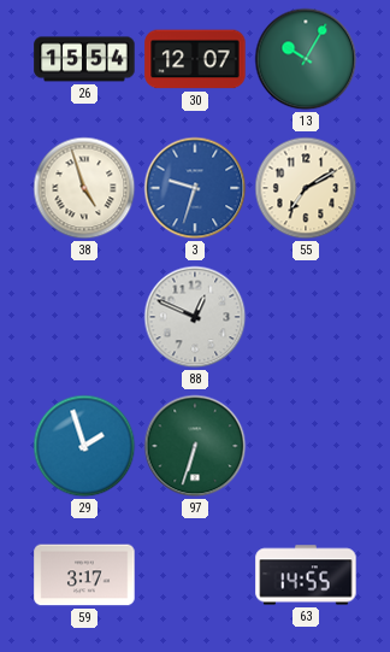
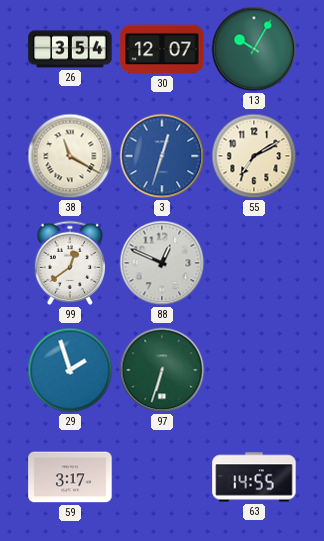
26: 15:54 -> 3:54 (70, 49)
38: 4:57 -> 11:20 (70, 156)
3: 9:33 -> 12:33 (162, 156)
99: none -> 12:39 (70, 263)
